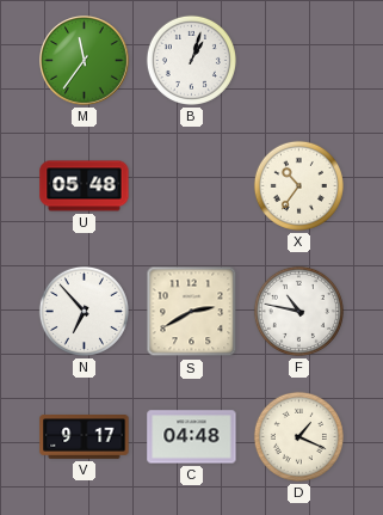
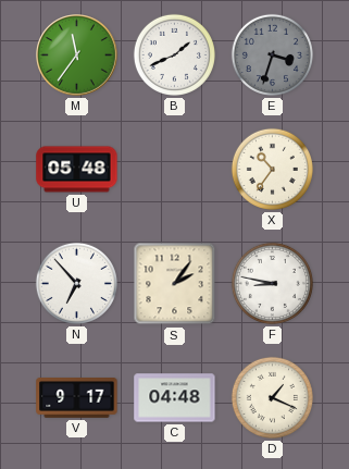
B: 1:03 -> 1:41 (174, 54)
E: none -> 3:33 (272, 54)
S: 2:40 -> 2:06 (175, 284)
F: 10:47 -> 8:47 (272, 283)
